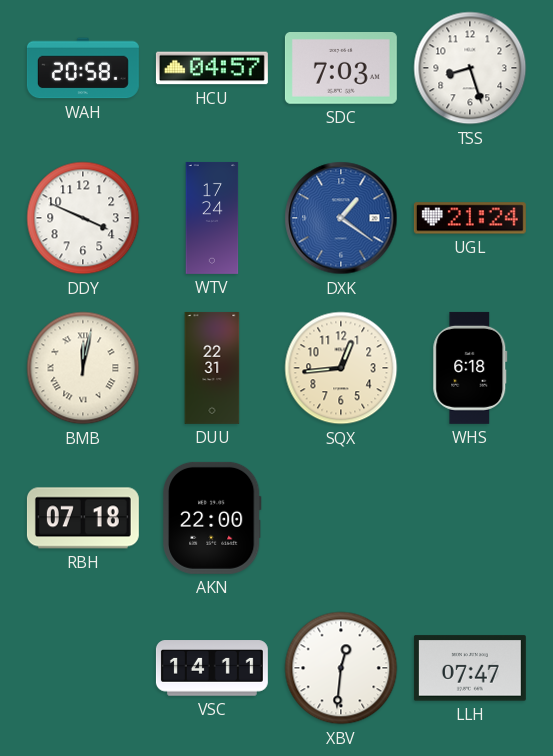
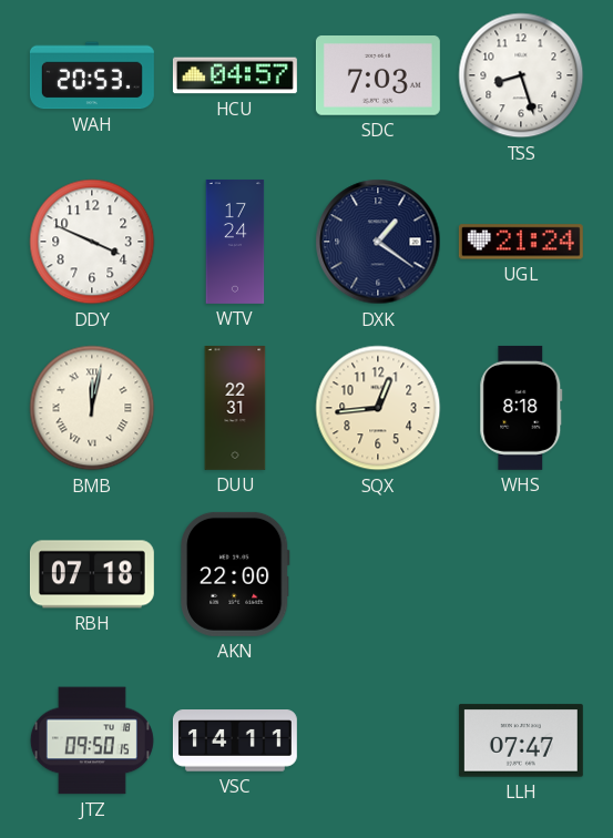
WAH: 20:58 -> 20:53 (92, 75)
DXK dial: blue -> navy (378, 242)
WHS: 6:18 -> 8:18 (521, 408)
JTZ: none -> 09:50 (92, 740)
XBV: 12:31 -> none (341, 668)
